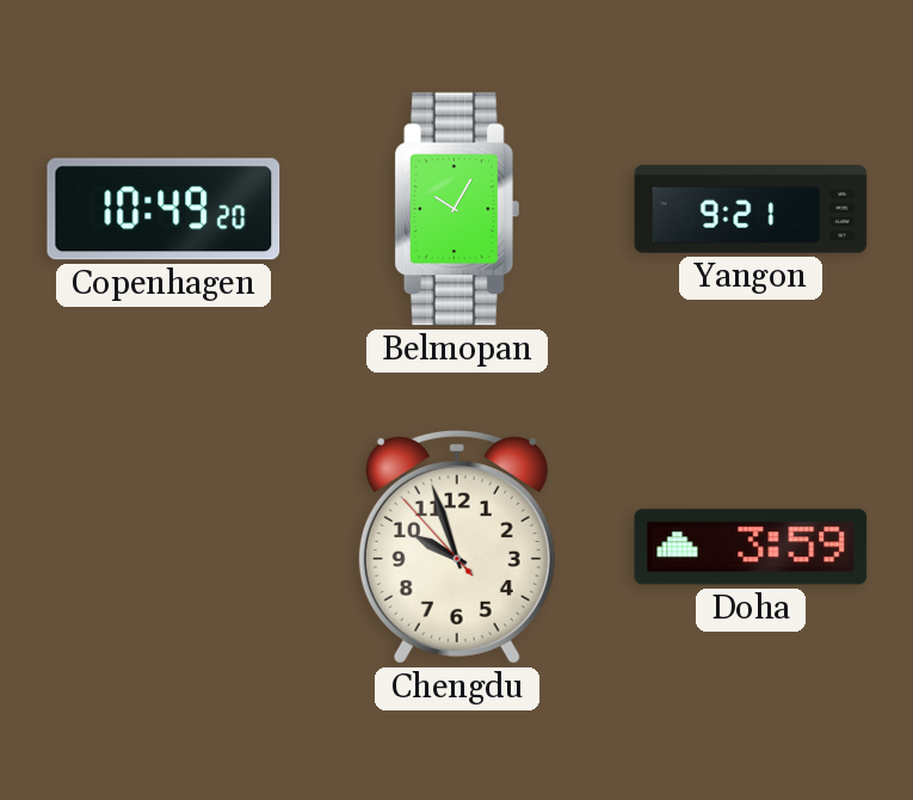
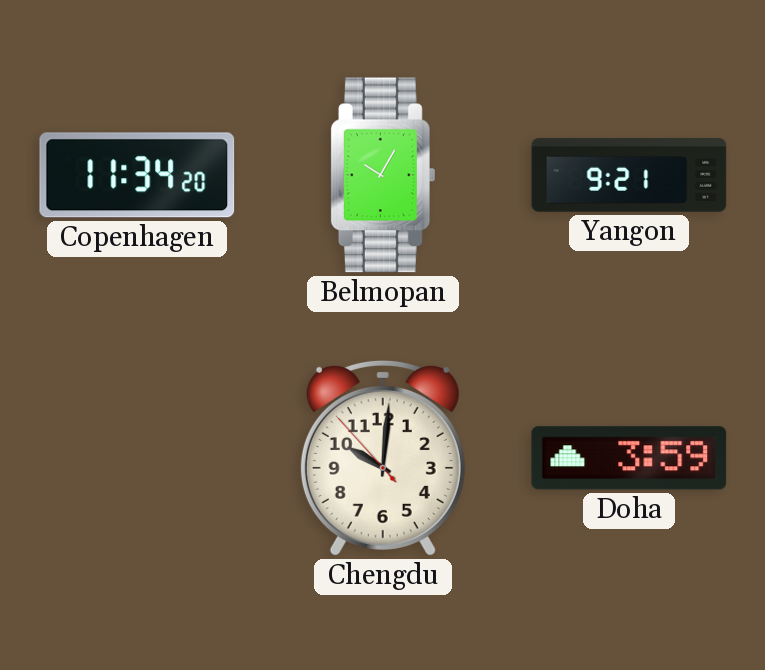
Copenhagen: 10:49 -> 11:34 (137, 175)
Chengdu: 9:56 -> 10:00 (383, 458)
